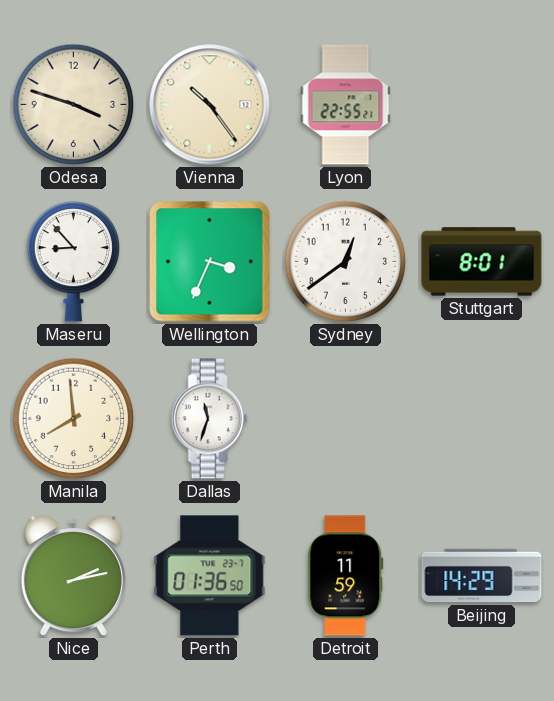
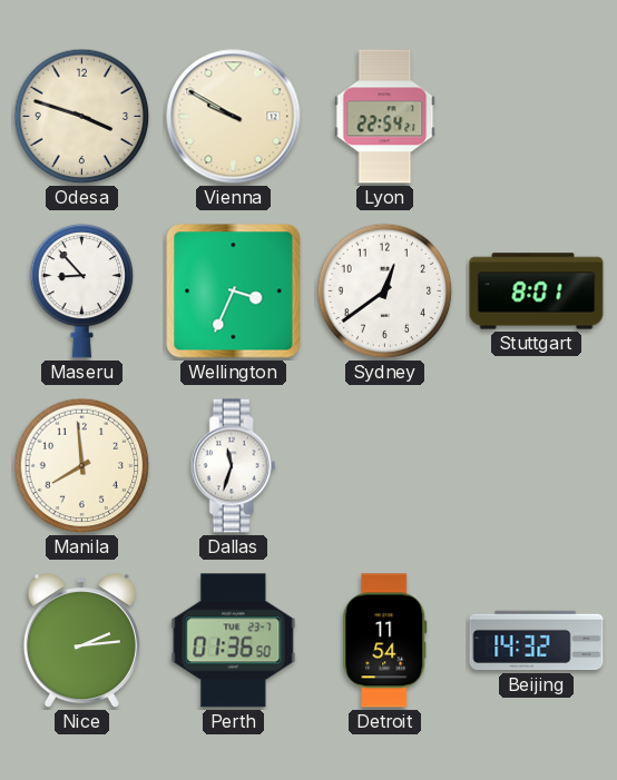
Vienna: 10:24 -> 9:50 (234, 117)
Lyon: 22:55 -> 22:54 (385, 117)
Nice: 2:13 -> 2:14 (81, 641)
Detroit: 11:59 -> 11:54 (385, 641)
Beijing: 14:29 -> 14:32 (537, 641)
